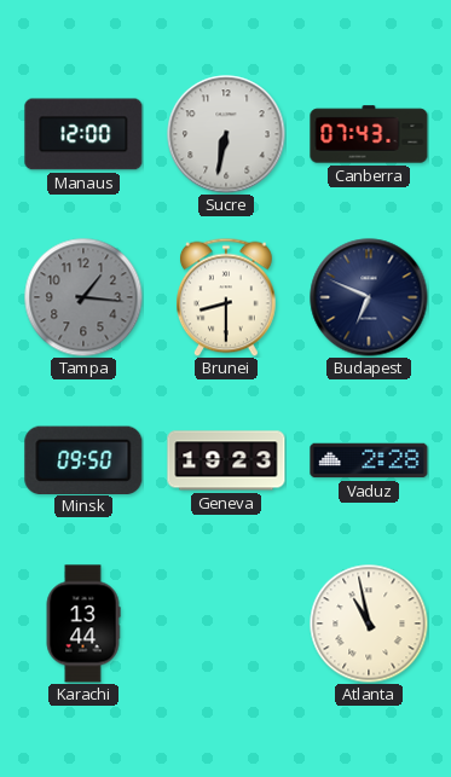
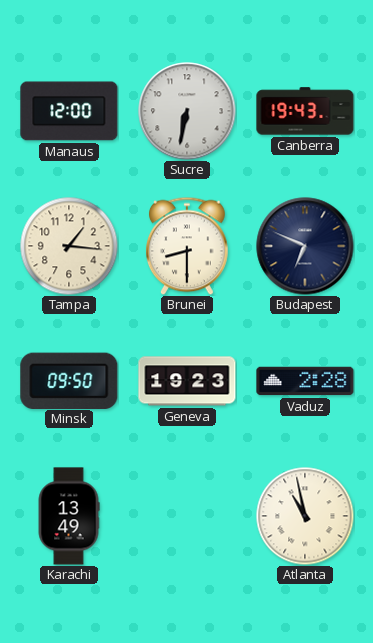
Canberra: 07:43 -> 19:43 (305, 111)
Tampa dial: grey -> cream (69, 246)
Karachi: 13:44 -> 13:49 (69, 516)
